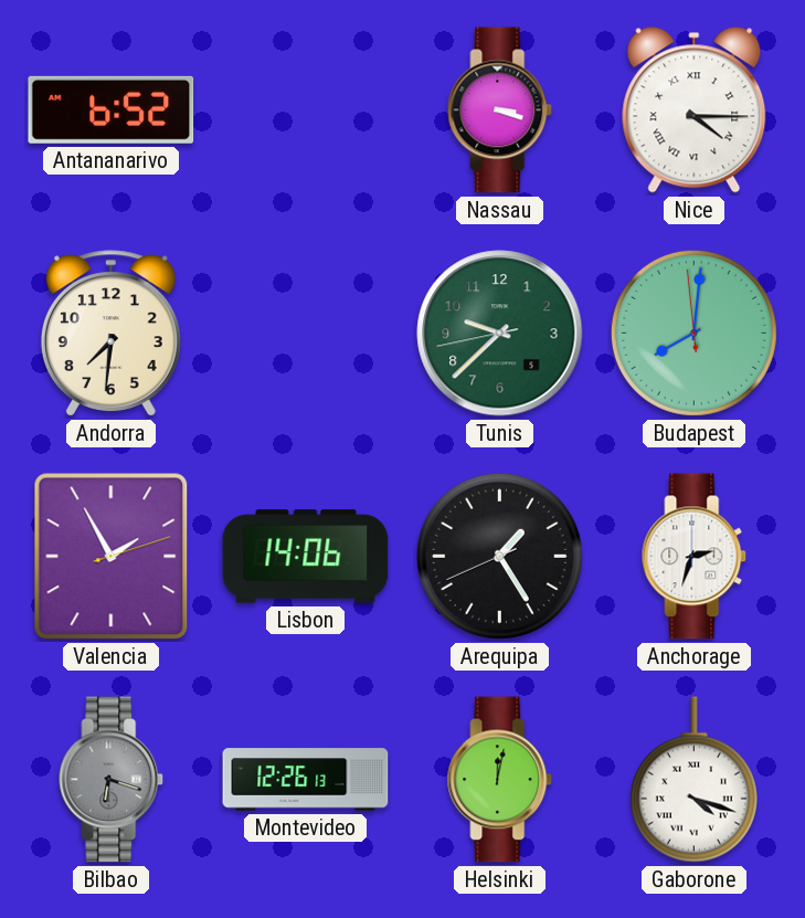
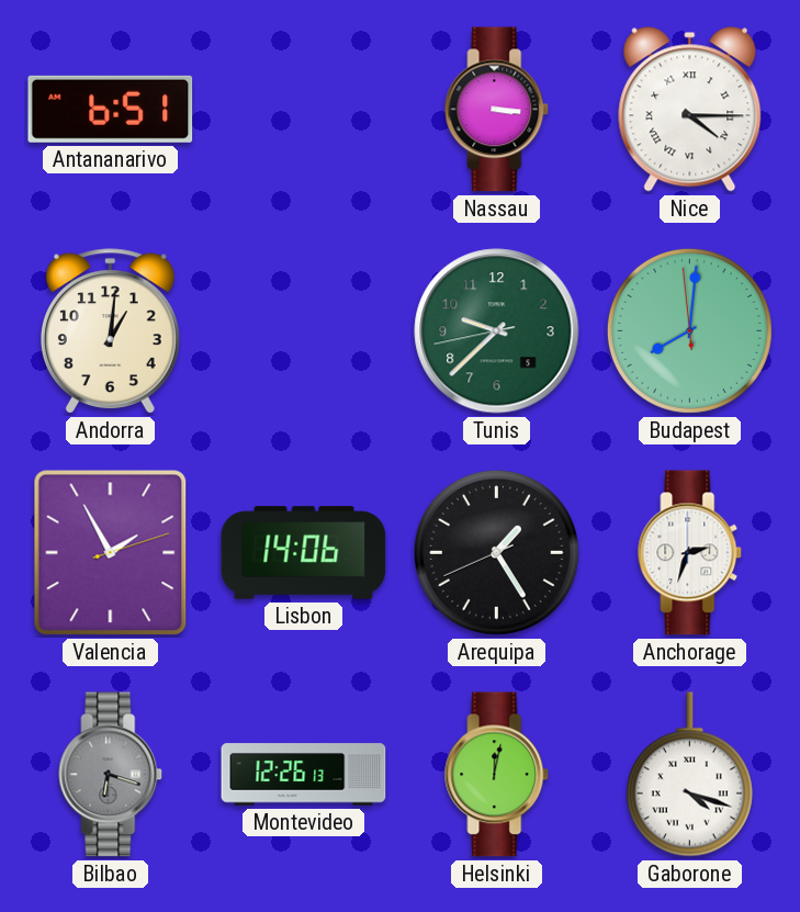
Antananarivo: 6:52 -> 6:51 (111, 109)
Nassau: 3:18 -> 3:16 (497, 110)
Andorra: 7:31 -> 1:01 (110, 331)
